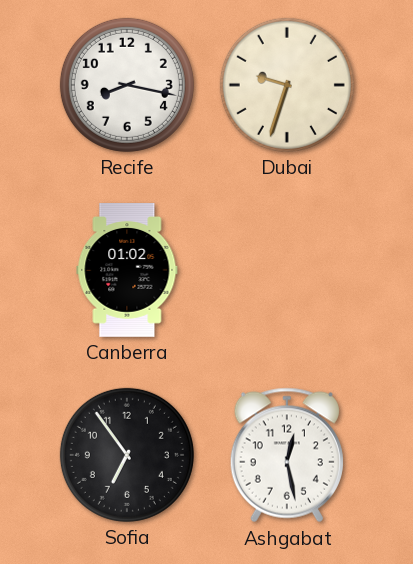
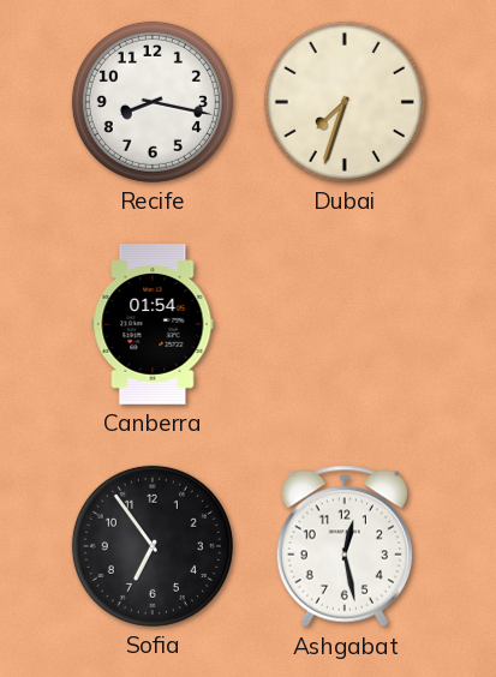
Dubai: 9:33 -> 7:33 (345, 102)
Canberra: 01:02 -> 01:54 (153, 325)
